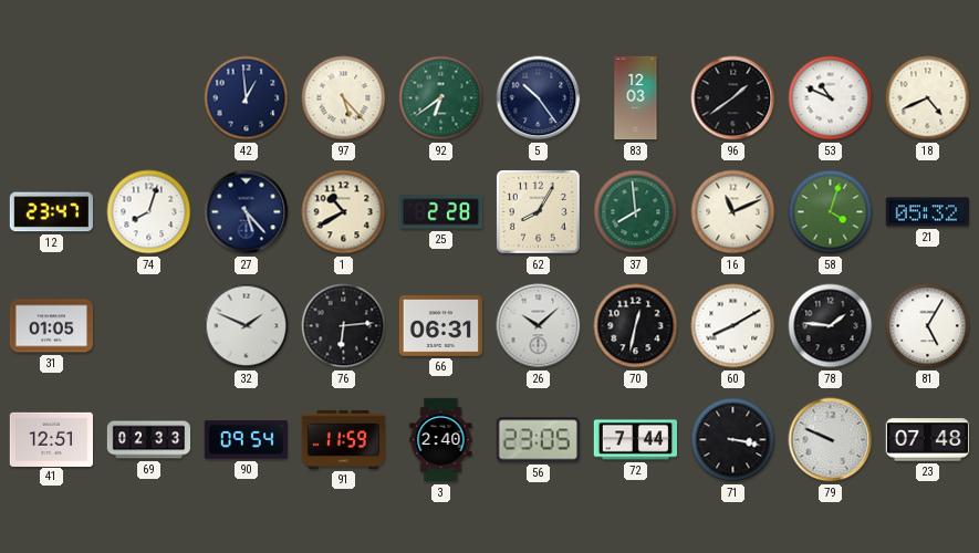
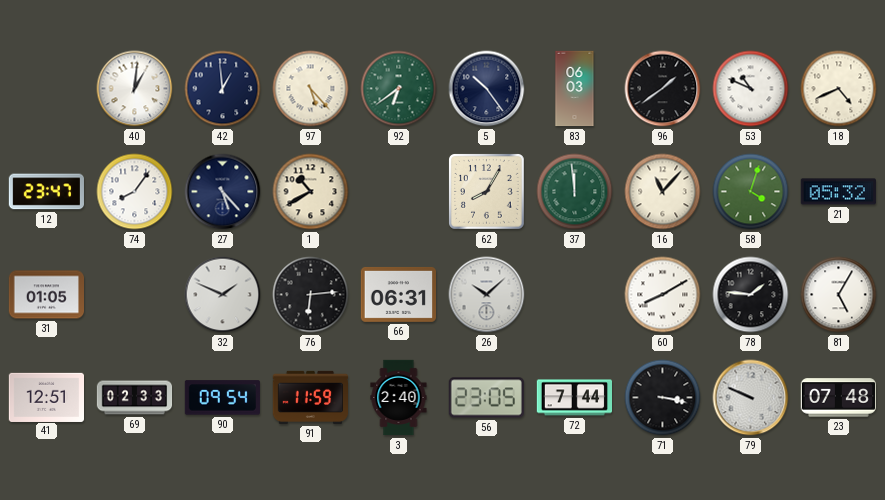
40: none -> 1:01 (135, 89)
83: 12:03 -> 06:03 (575, 89)
74: 8:03 -> 8:06 (135, 192)
25: 2:28 -> none (440, 212)
37: 7:59 -> 11:59 (575, 192)
16: 11:11 -> 11:07 (663, 192)
70: 12:32 -> none (636, 326)
